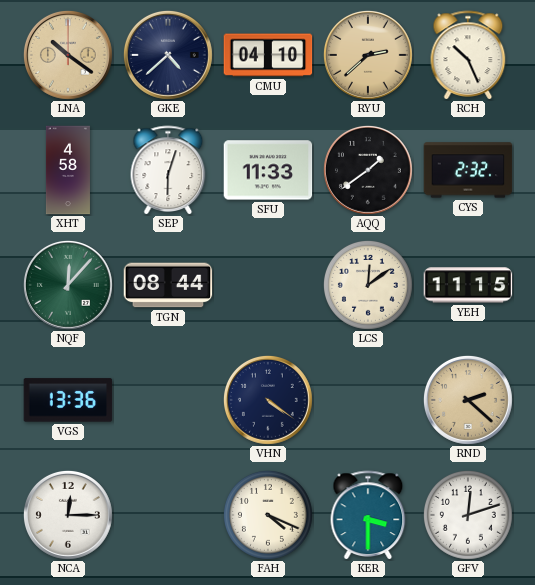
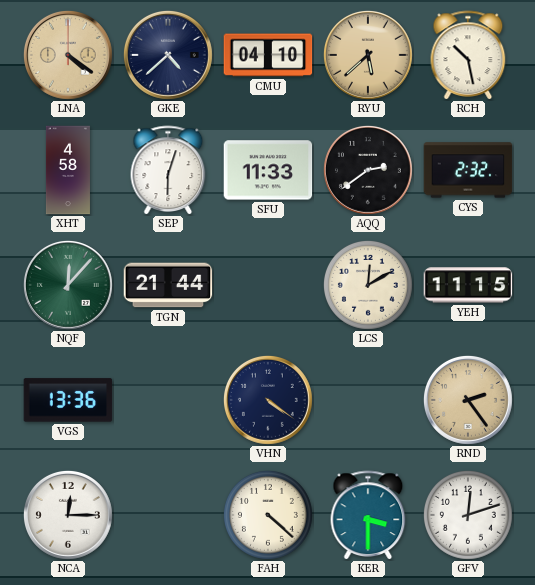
LNA: 10:21 -> 4:21 (68, 55)
RYU: 2:38 -> 5:38 (368, 55)
RCH: 10:26 -> 10:28 (468, 55)
AQQ: 1:39 -> 2:39 (368, 170)
TGN: 08:44 -> 21:44 (168, 285)
LCS: 12:09 -> 12:10 (368, 285)
RND: 2:22 -> 2:24 (468, 400)
FAH: 4:19 -> 4:22 (268, 515)
